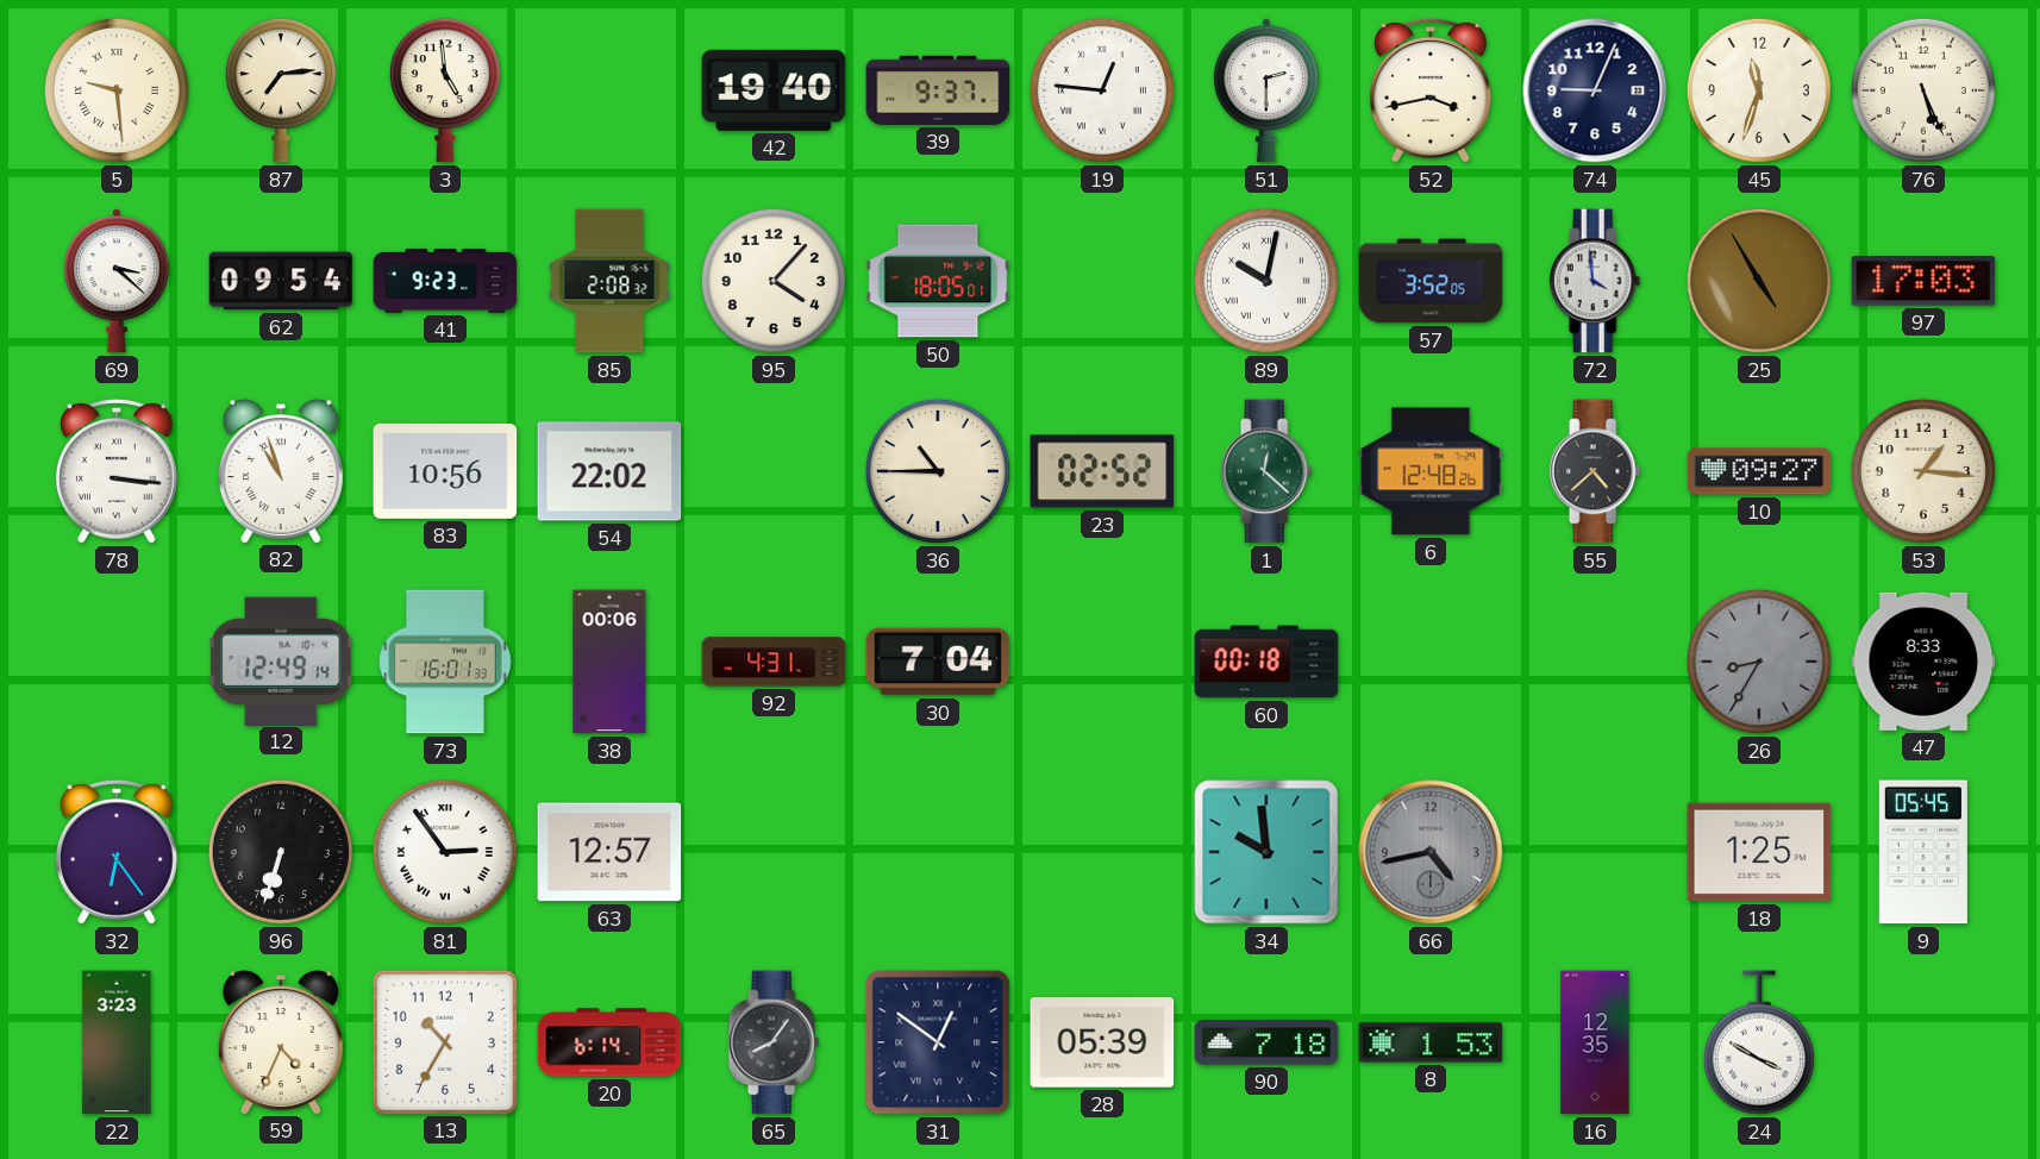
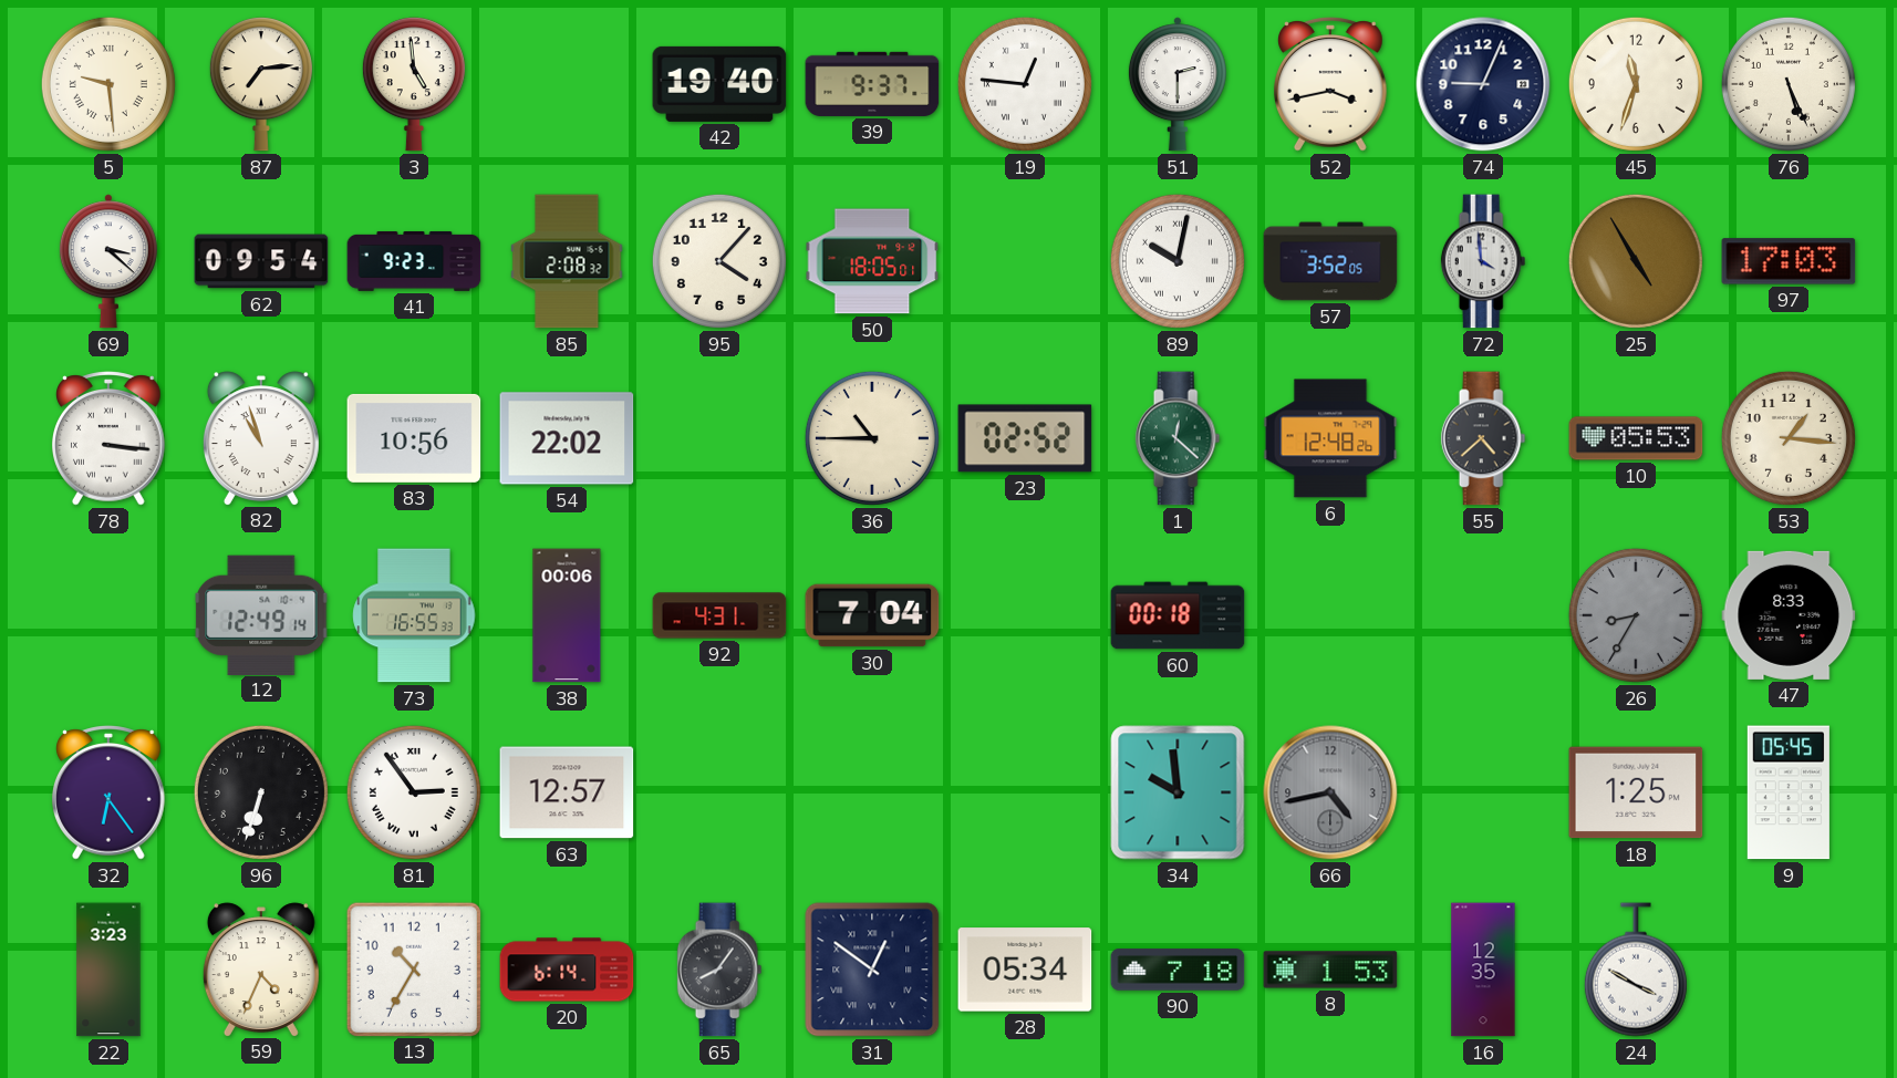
10: 09:27 -> 05:53 (1636, 438)
73: 16:01 -> 16:55 (414, 615)
28: 05:39 -> 05:34 (1025, 970)
